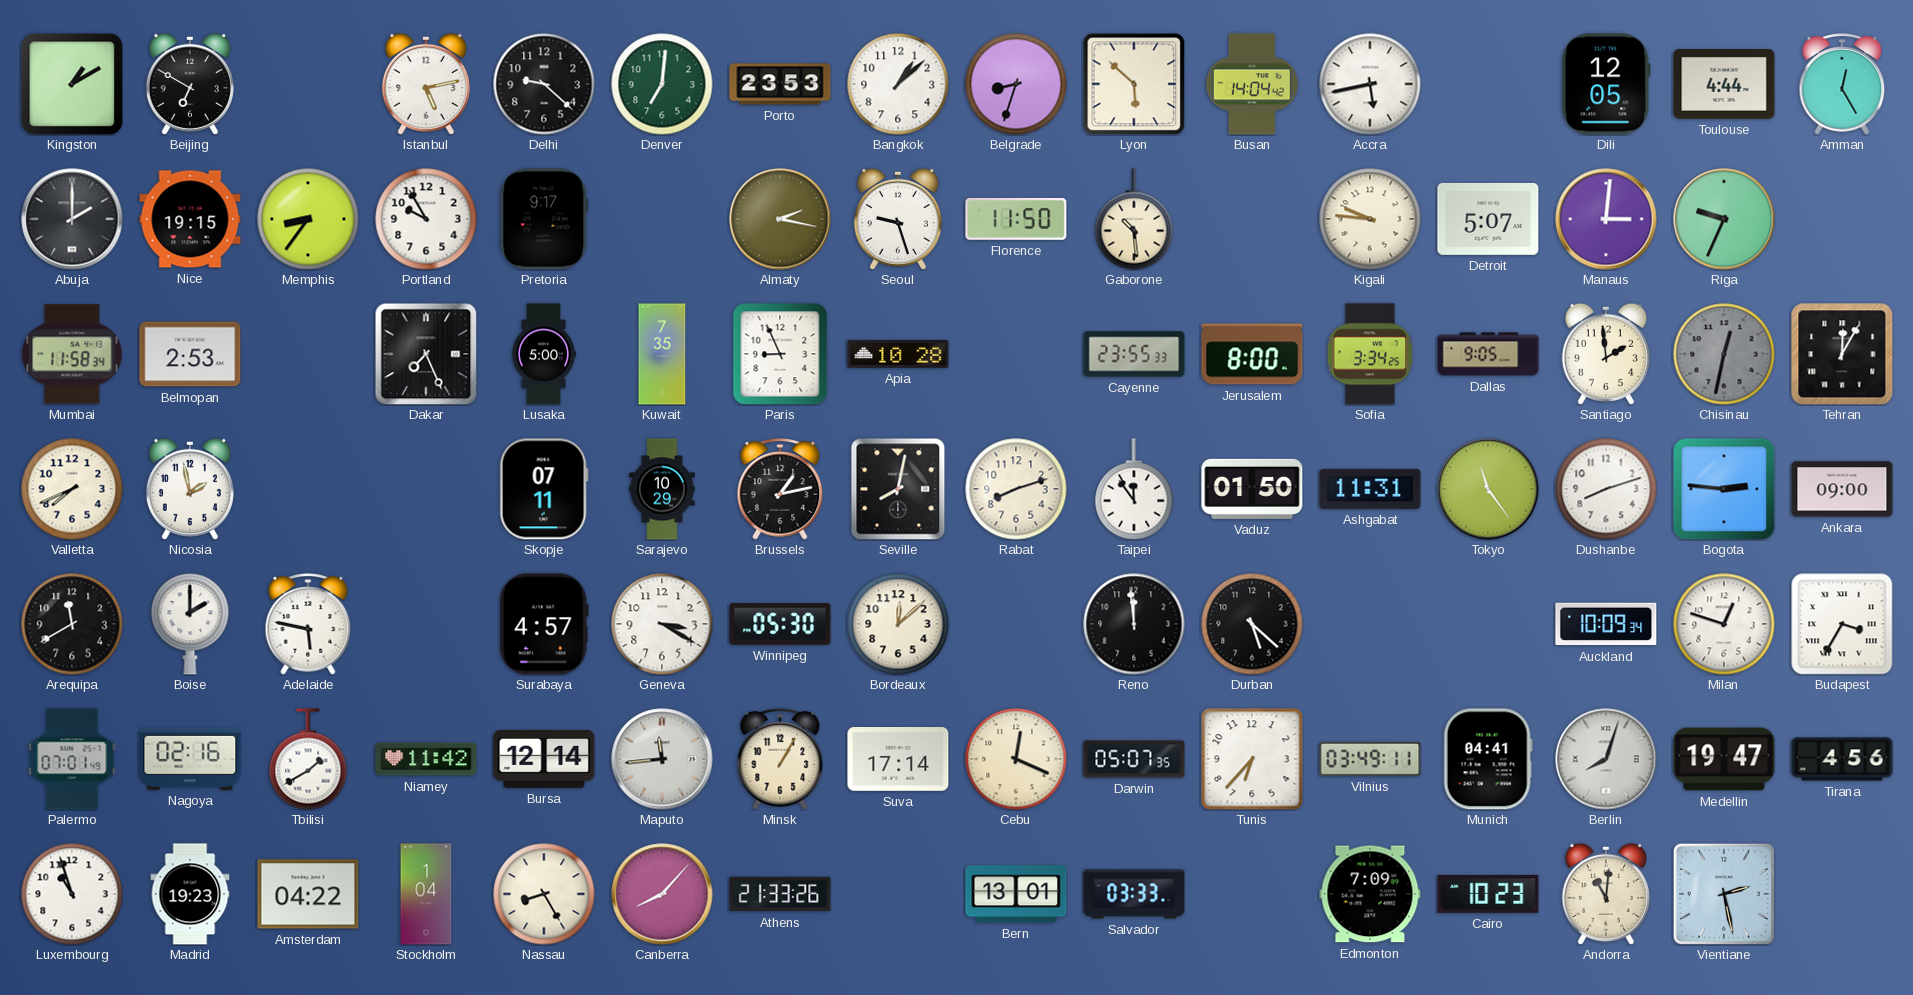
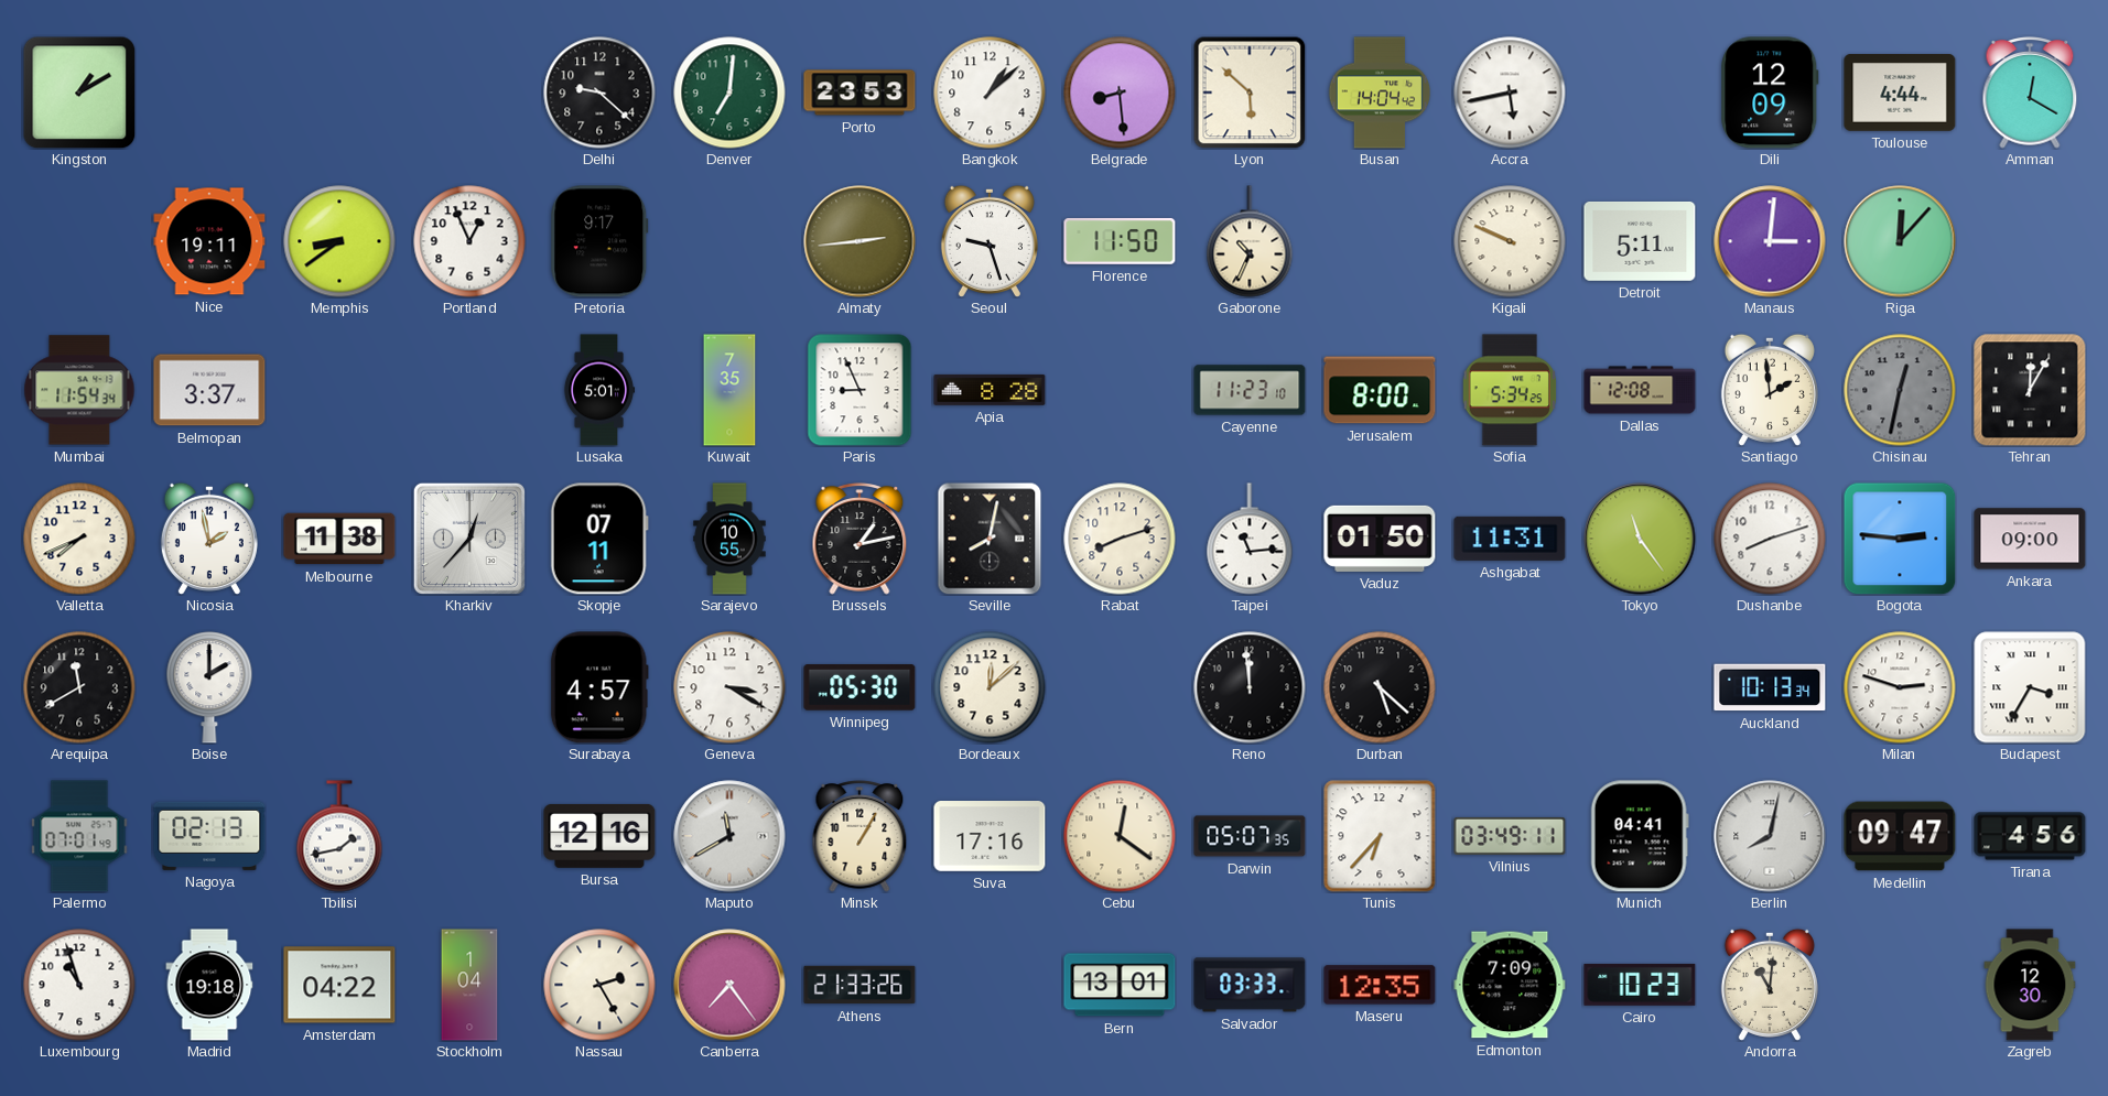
Beijing: 6:50 -> none (190, 84)
Istanbul: 5:13 -> none (426, 84)
Belgrade: 8:33 -> 8:29 (1120, 93)
Dili: 12:05 -> 12:09 (1770, 93)
Amman: 12:25 -> 12:20 (2030, 93)
Abuja: 2:00 -> none (72, 219)
Nice: 19:15 -> 19:11 (209, 241)
Memphis: 8:36 -> 8:39 (339, 241)
Portland: 9:55 -> 12:56 (469, 241)
Almaty: 2:17 -> 2:44 (860, 241)
Gaborone: 10:29 -> 10:34 (1250, 241)
Kigali: 9:46 -> 9:49 (1510, 241)
Detroit: 5:07 -> 5:11 (1640, 241)
Riga: 9:34 -> 12:07 (1900, 241)
Mumbai: 11:58 -> 11:54 (79, 390)
Belmopan: 2:53 -> 3:37 (209, 390)
Dakar: 7:26 -> none (426, 354)
Lusaka: 5:00 -> 5:01 (599, 390)
Apia: 10:28 -> 8:28 (990, 390)
Cayenne: 23:55 -> 11:23 (1250, 390)
Sofia: 3:34 -> 5:34 (1509, 390)
Dallas: 9:05 -> 12:08 (1640, 390)
Melbourne: none -> 11:38 (339, 539)
Kharkiv: none -> 12:37 (469, 539)
Sarajevo: 10:29 -> 10:55 (729, 539)
Taipei: 11:54 -> 11:14 (1250, 539)
Adelaide: 5:47 -> none (308, 624)
Auckland: 10:09 -> 10:13 (1770, 687)
Milan: 12:48 -> 2:48 (1900, 687)
Nagoya: 02:16 -> 02:13 (209, 836)
Tbilisi: 1:40 -> 1:43 (339, 836)
Niamey: 11:42 -> none (426, 759)
Bursa: 12:14 -> 12:16 (599, 836)
Maputo: 11:44 -> 11:40 (729, 836)
Suva: 17:14 -> 17:16 (990, 837)
Cebu: 12:19 -> 12:21 (1120, 836)
Berlin: 8:03 -> 8:02 (1770, 836)
Medellin: 19:47 -> 09:47 (1900, 836)
Madrid: 19:23 -> 19:18 (209, 985)
Nassau: 8:25 -> 2:25 (599, 985)
Canberra: 8:07 -> 7:24 (729, 985)
Maseru: none -> 12:35 (1380, 985)
Vientiane: 2:28 -> none (1724, 894)
Zagreb: none -> 12:30 (2030, 985)
